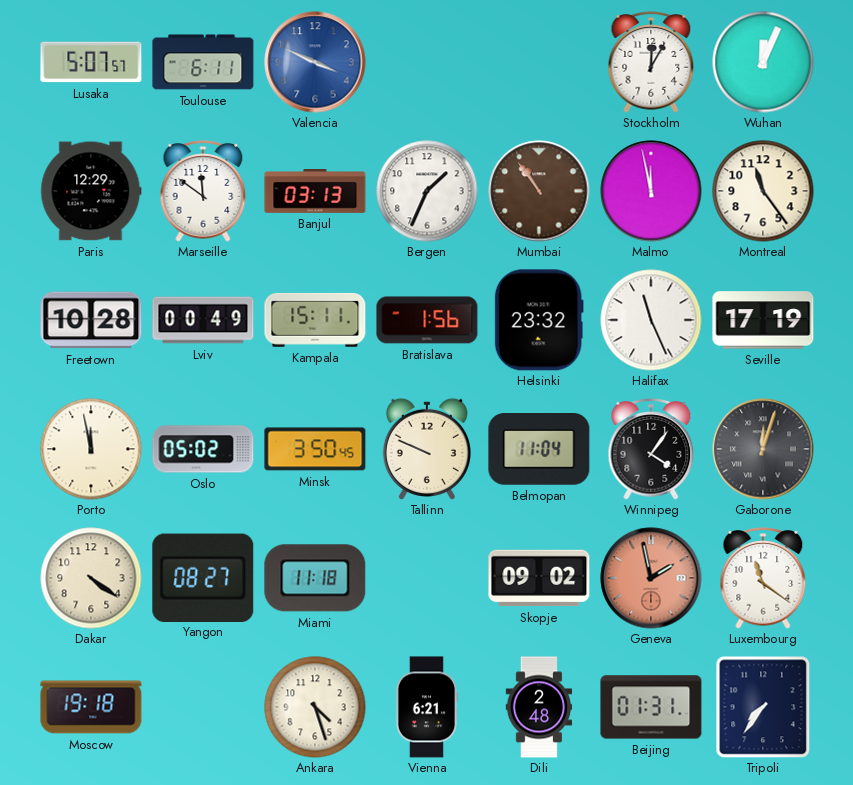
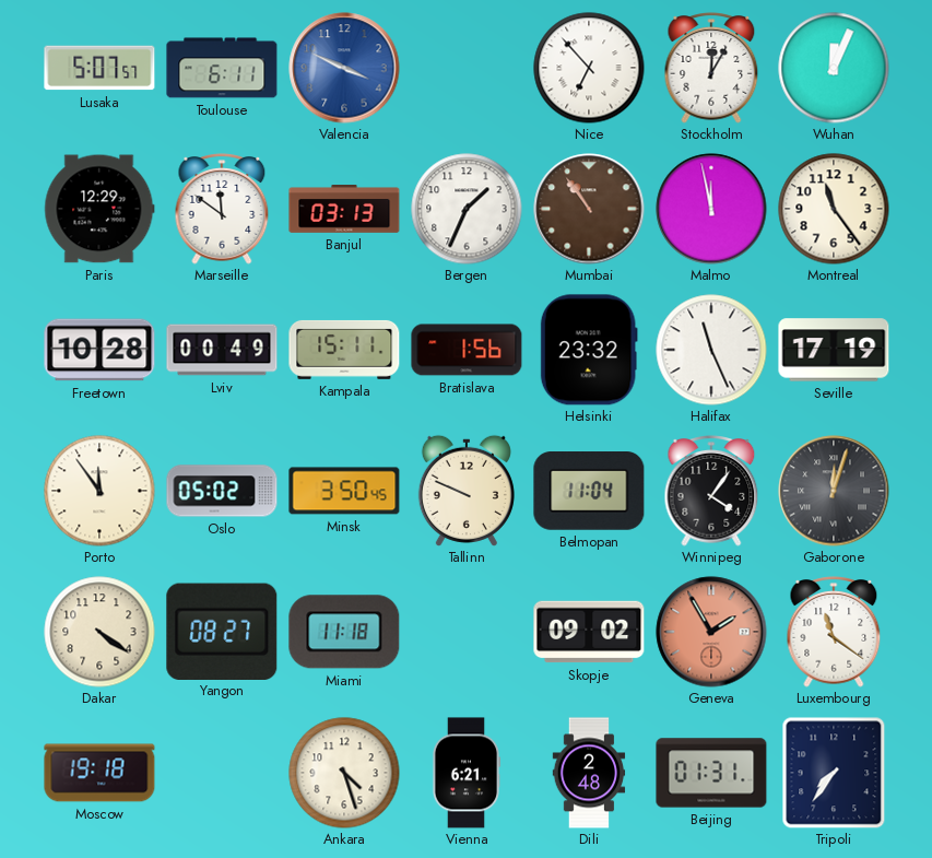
Nice: none -> 6:53 (589, 68)
Porto: 11:58 -> 11:54 (99, 491)
Geneva: 1:58 -> 1:55 (711, 632)
